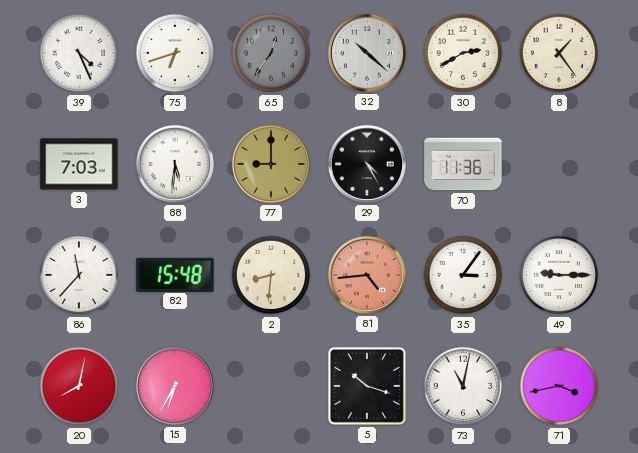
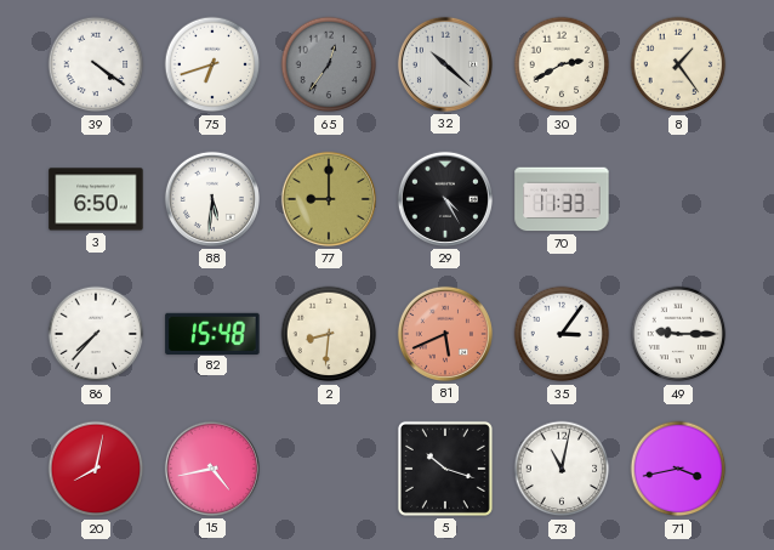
39: 4:26 -> 4:21 (96, 64)
3: 7:03 -> 6:50 (96, 199)
70: 11:36 -> 11:33 (562, 199)
86: 11:37 -> 7:37 (96, 334)
81: 4:44 -> 5:41 (445, 334)
15: 6:35 -> 4:43 (212, 469)
